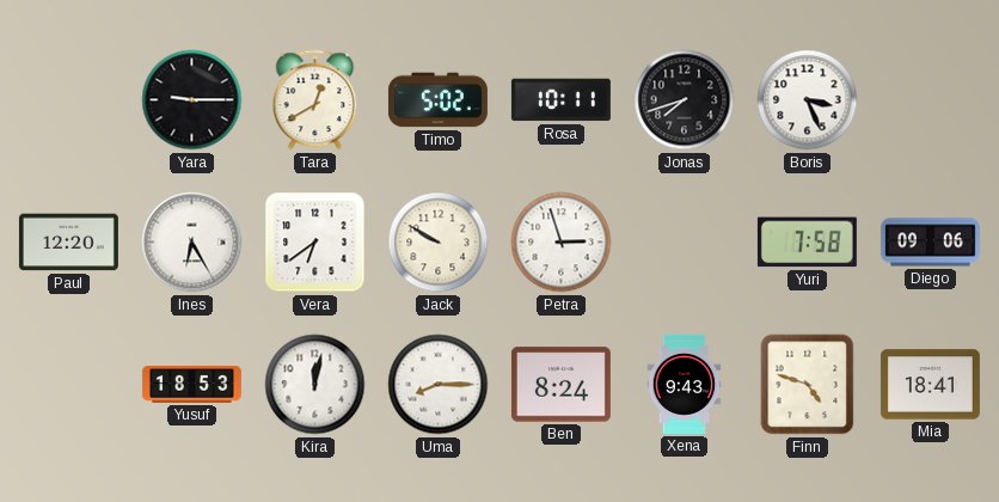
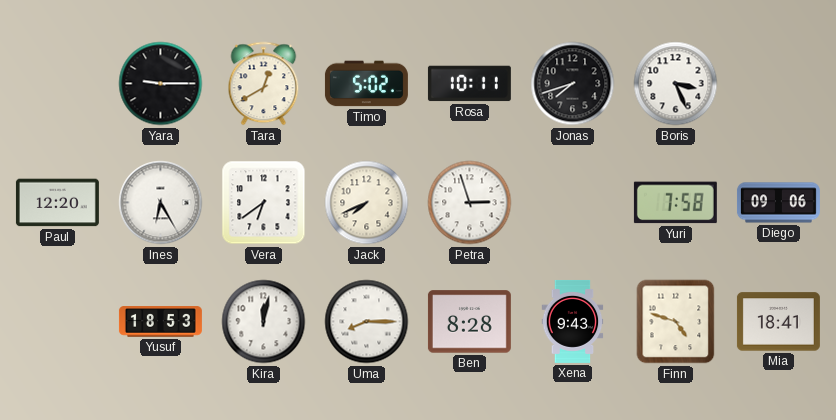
Jack: 9:50 -> 7:41 (367, 203)
Ben: 8:24 -> 8:28 (469, 322)
